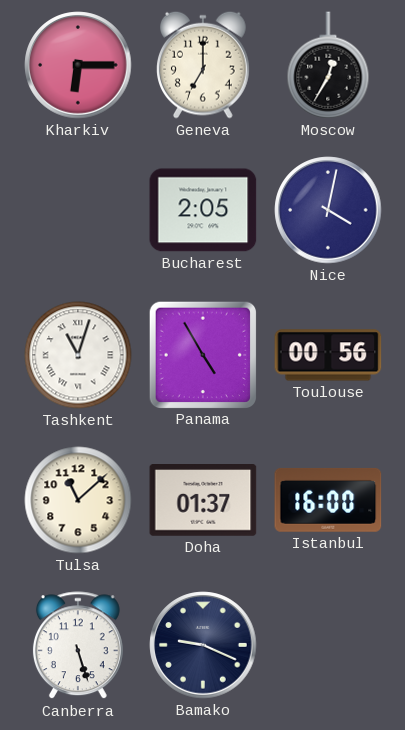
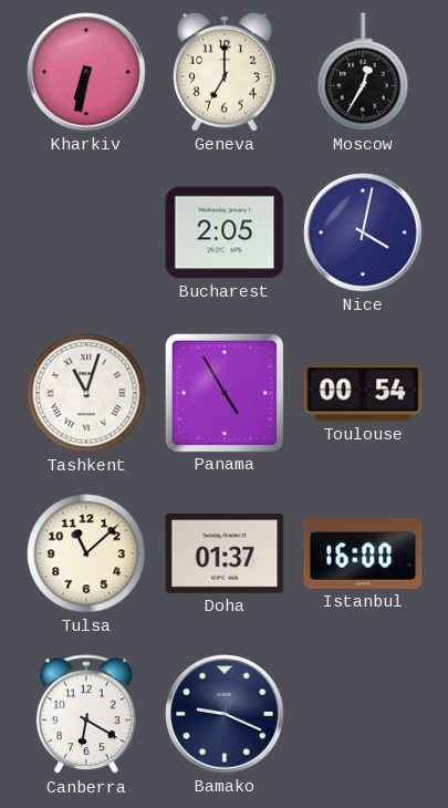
Kharkiv: 6:15 -> 6:32 (86, 72)
Toulouse: 00:56 -> 00:54 (363, 393)
Canberra: 5:27 -> 6:20 (86, 715)
